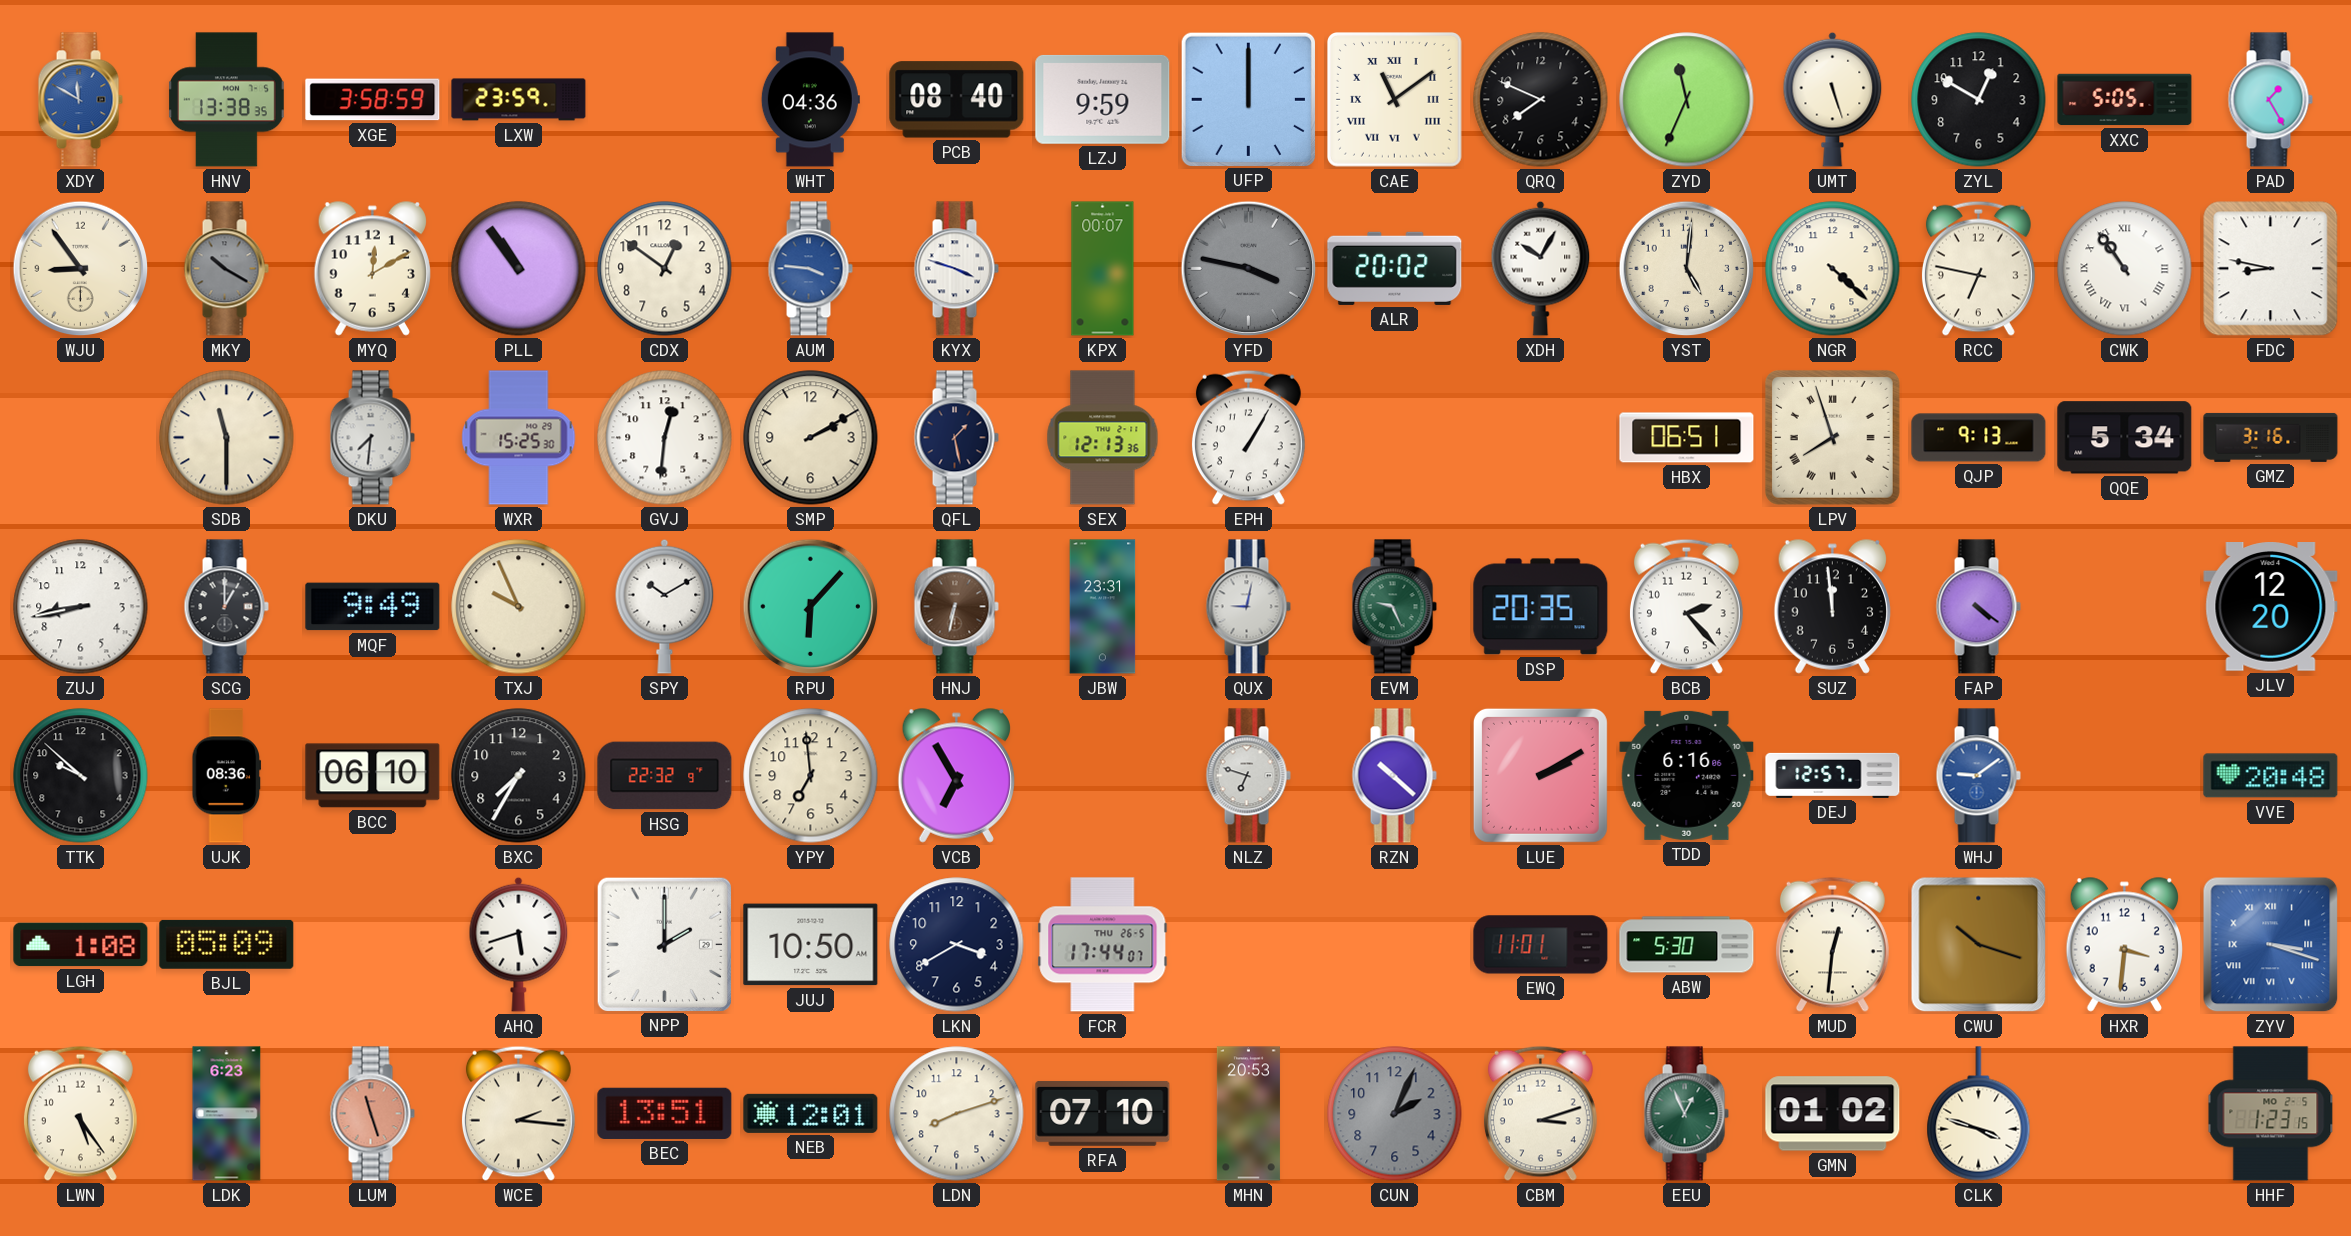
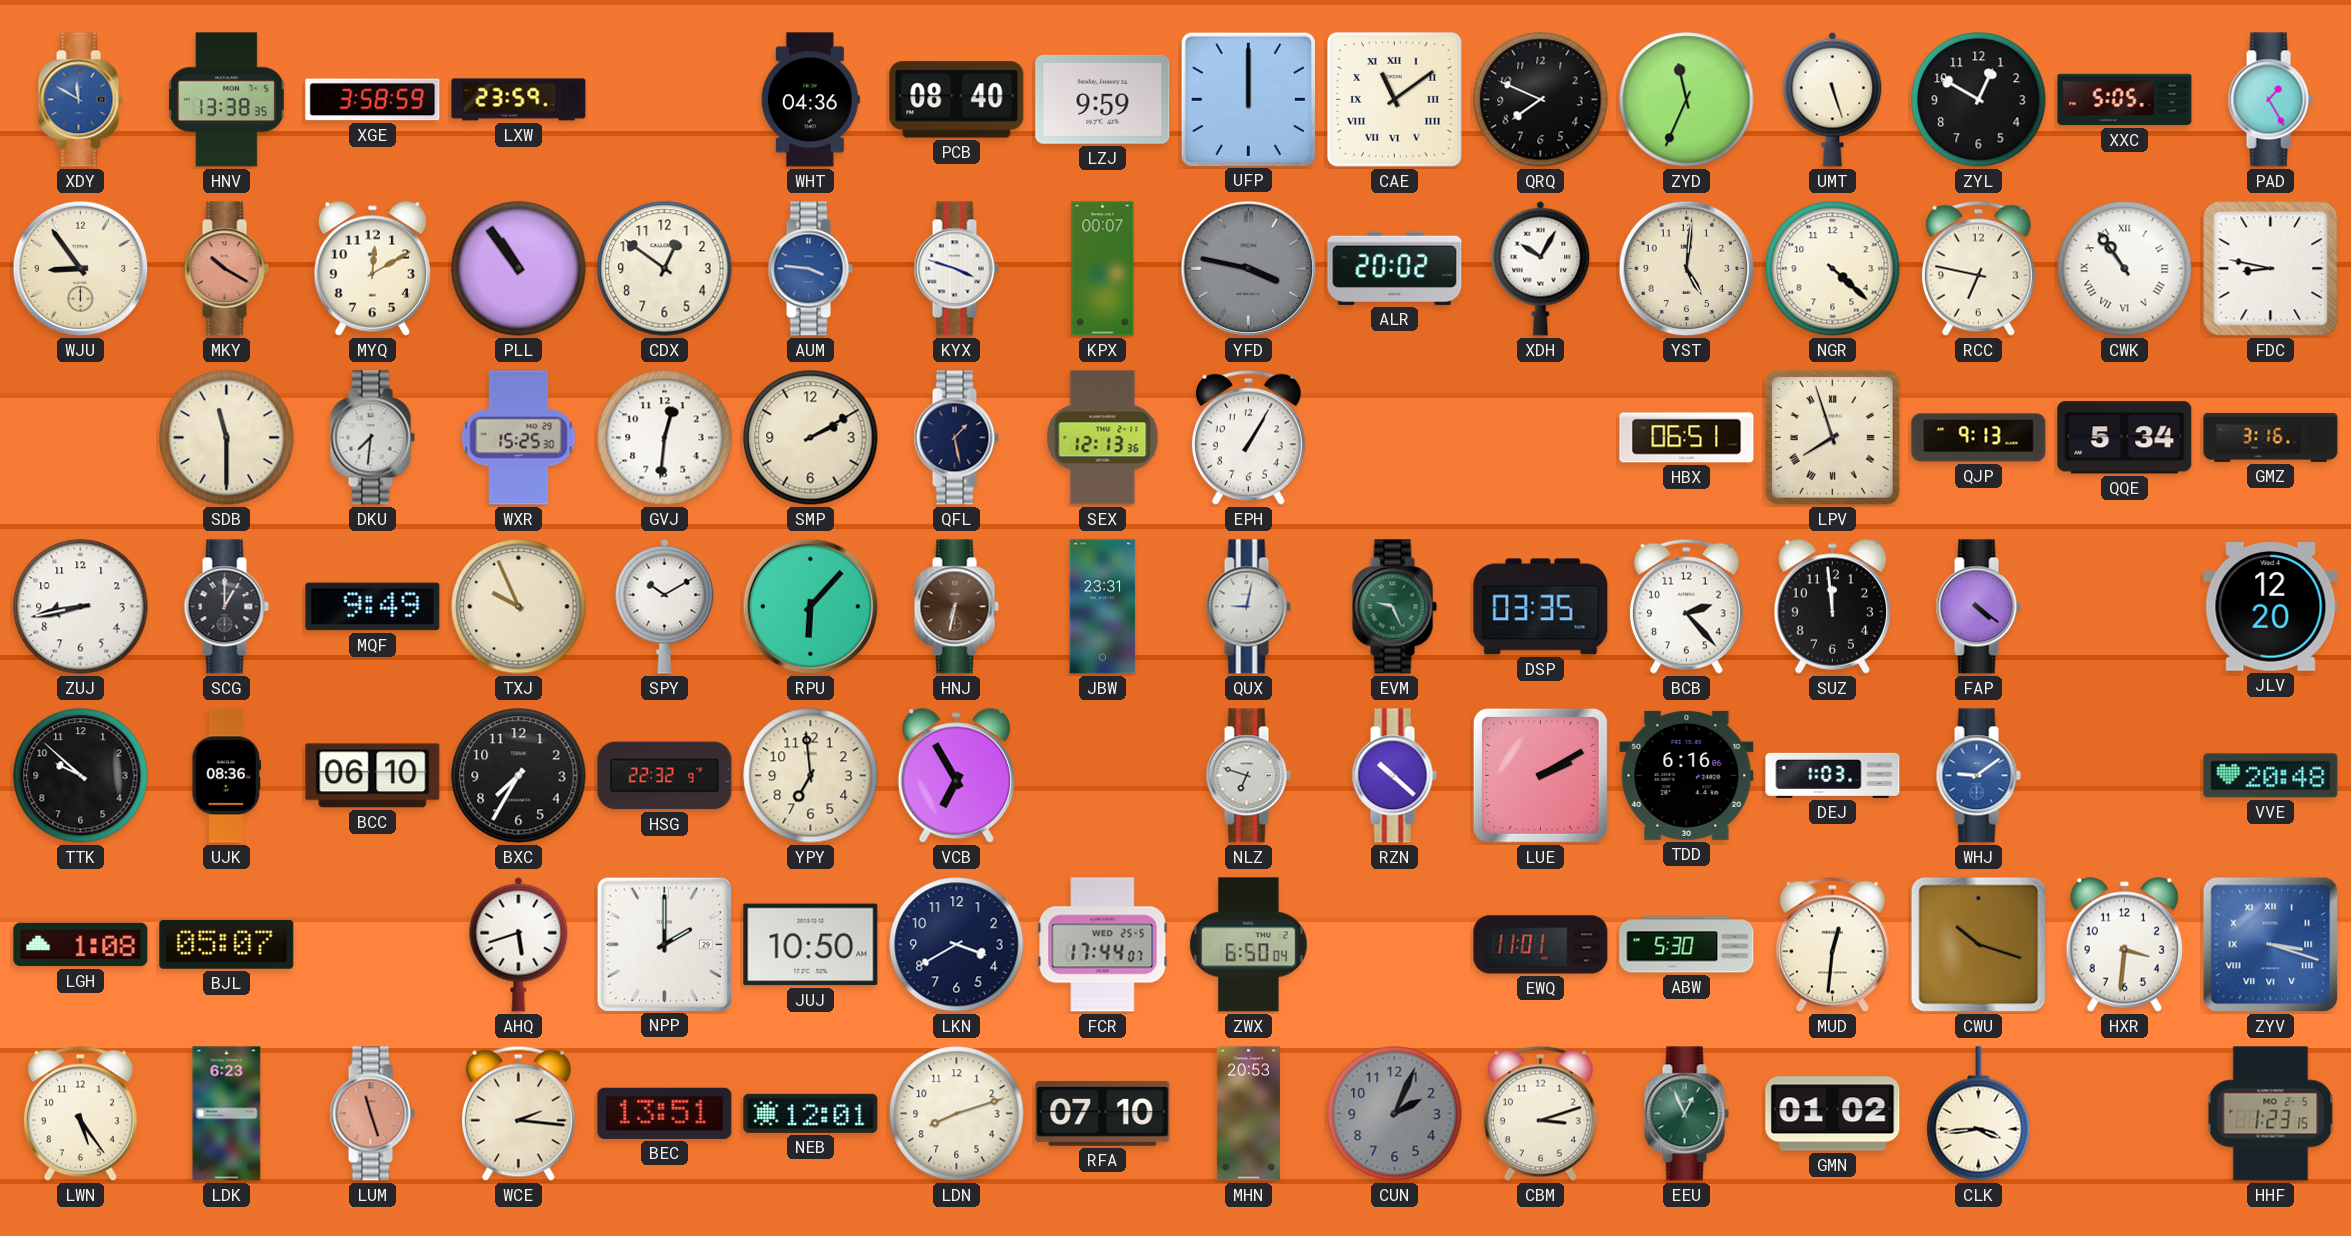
MKY dial: grey -> salmon (226, 269)
DSP: 20:35 -> 03:35 (1541, 607)
DEJ: 12:57 -> 1:03 (1833, 775)
BJL: 05:09 -> 05:07 (227, 944)
FCR date: THU 26-5 -> WED 25-5 (1103, 945)
ZWX: none -> 6:50 (1249, 945)
CLK: 3:48 -> 3:44 (1979, 1114)
